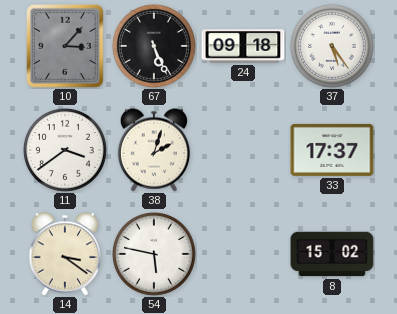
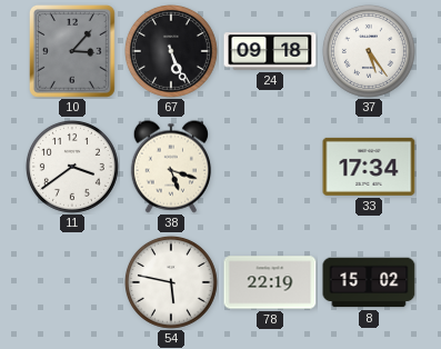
38: 2:03 -> 5:18 (171, 167)
33: 17:37 -> 17:34 (369, 167)
14: 3:21 -> none (65, 254)
78: none -> 22:19 (270, 282)
